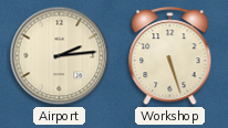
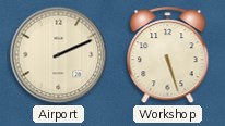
Airport: 2:14 -> 2:11 (59, 55)
